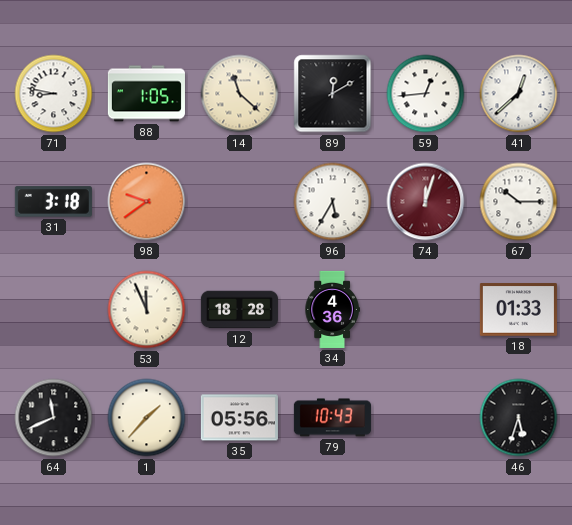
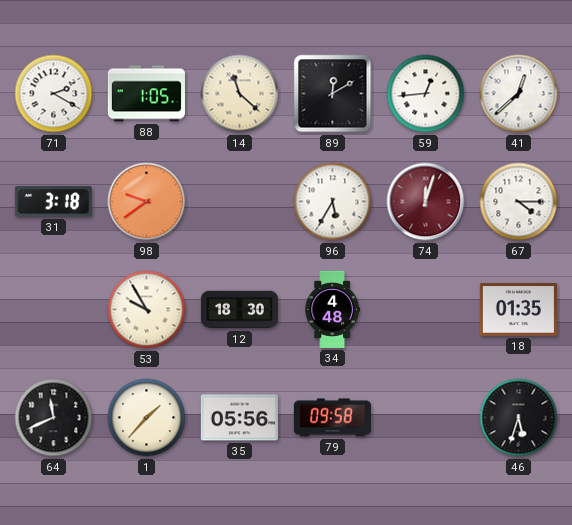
71: 8:47 -> 2:20 (54, 94)
67: 10:15 -> 4:15 (519, 202)
53: 11:56 -> 9:55 (147, 310)
12: 18:28 -> 18:30 (239, 310)
34: 4:36 -> 4:48 (332, 309)
18: 01:33 -> 01:35 (518, 310)
79: 10:43 -> 09:58 (332, 418)
